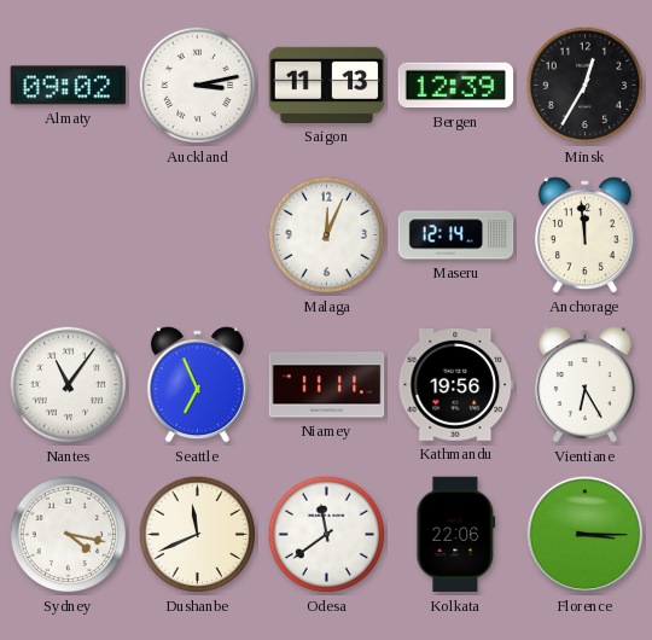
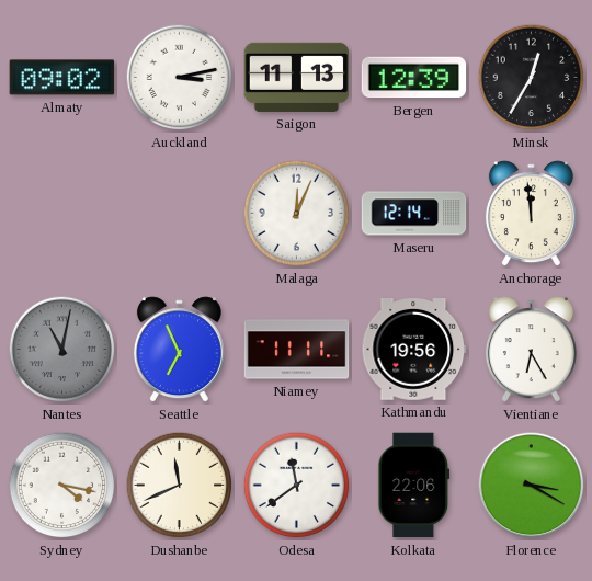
Nantes: 11:06 -> 11:02 (62, 350)
Nantes dial: white -> grey (62, 350)
Florence: 3:15 -> 3:20 (532, 486)
